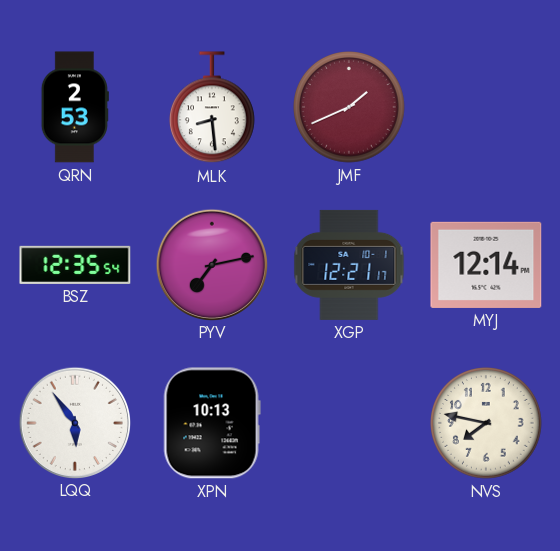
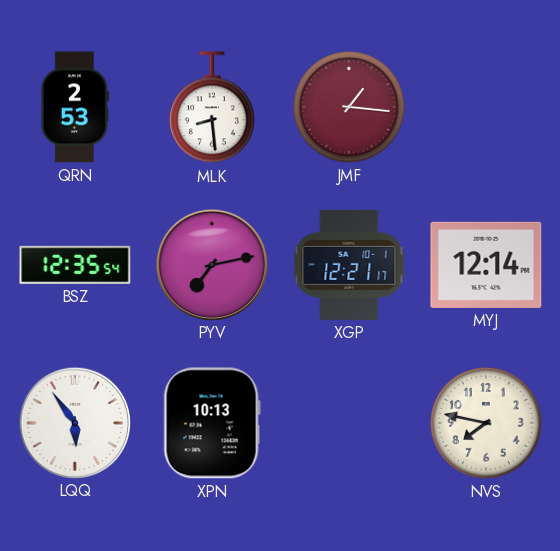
JMF: 1:41 -> 1:16 (350, 108)
